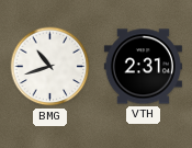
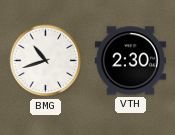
VTH: 2:31 -> 2:30 (130, 61)
